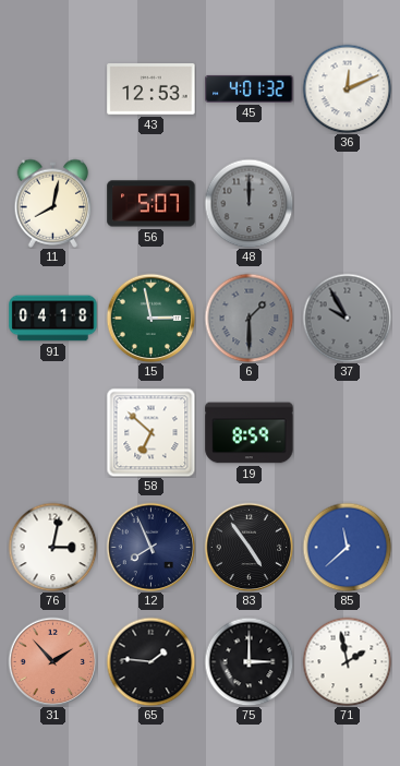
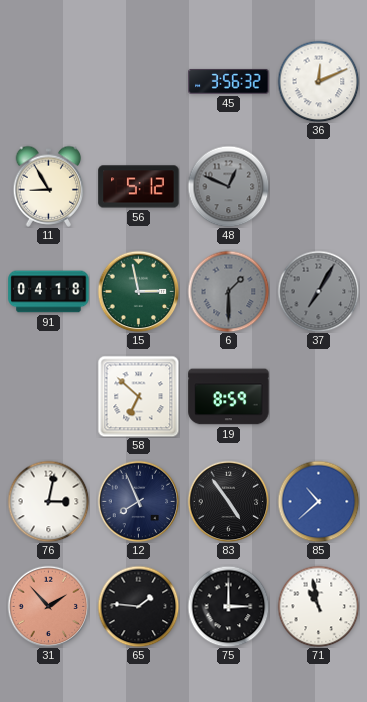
43: 12:53 -> none (151, 89)
45: 4:01 -> 3:56 (229, 81)
11: 8:02 -> 8:55 (49, 186)
56: 5:07 -> 5:12 (139, 187)
48: 12:00 -> 12:49 (228, 186)
37: 9:55 -> 7:05 (318, 291)
85: 11:38 -> 10:38 (318, 501)
71: 1:58 -> 10:58 (318, 606)
